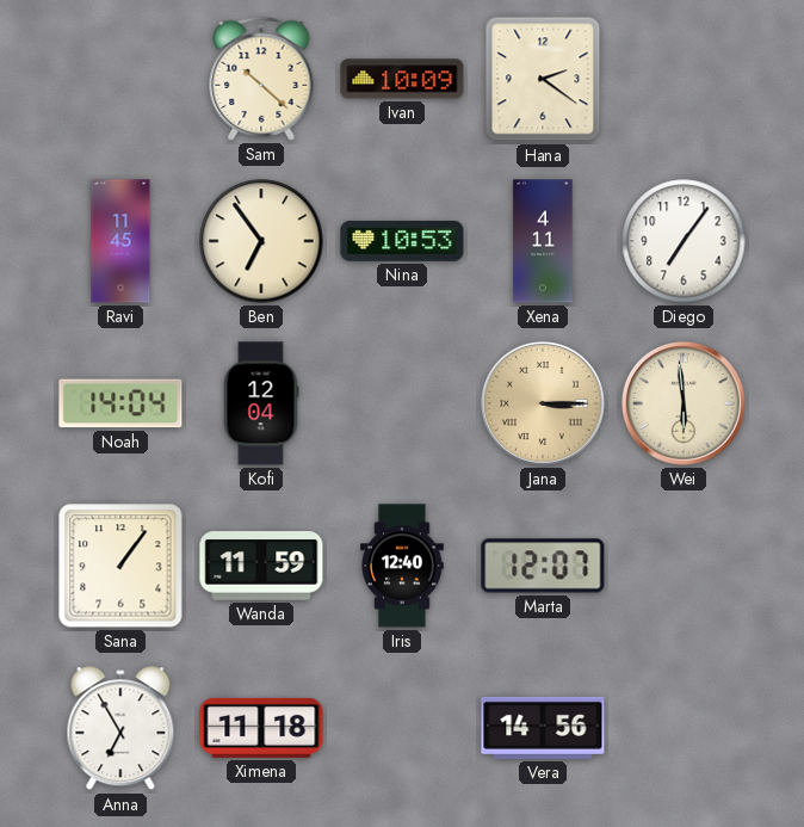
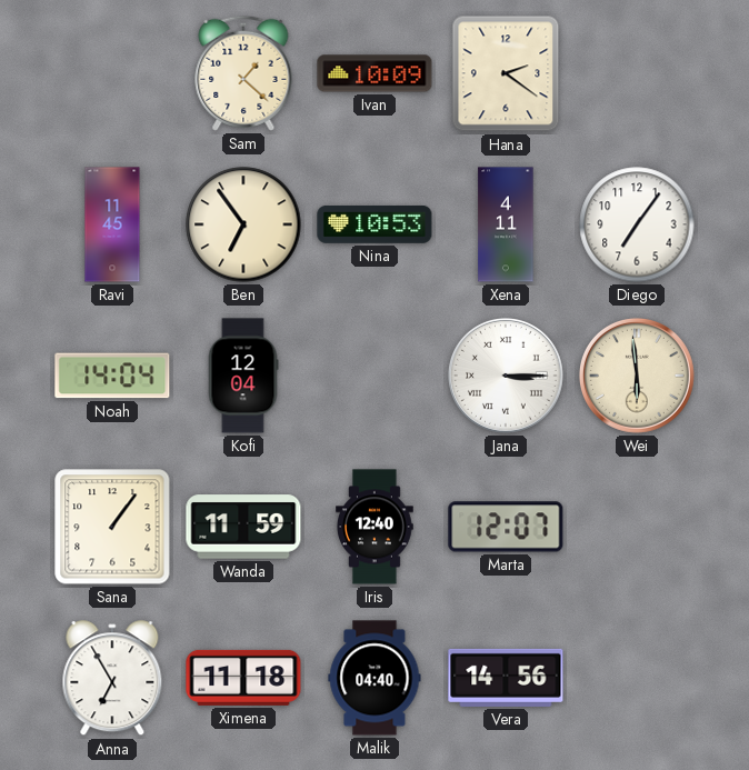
Sam: 10:22 -> 1:22 (243, 73)
Jana dial: champagne -> white (506, 376)
Malik: none -> 04:40 (374, 678)
